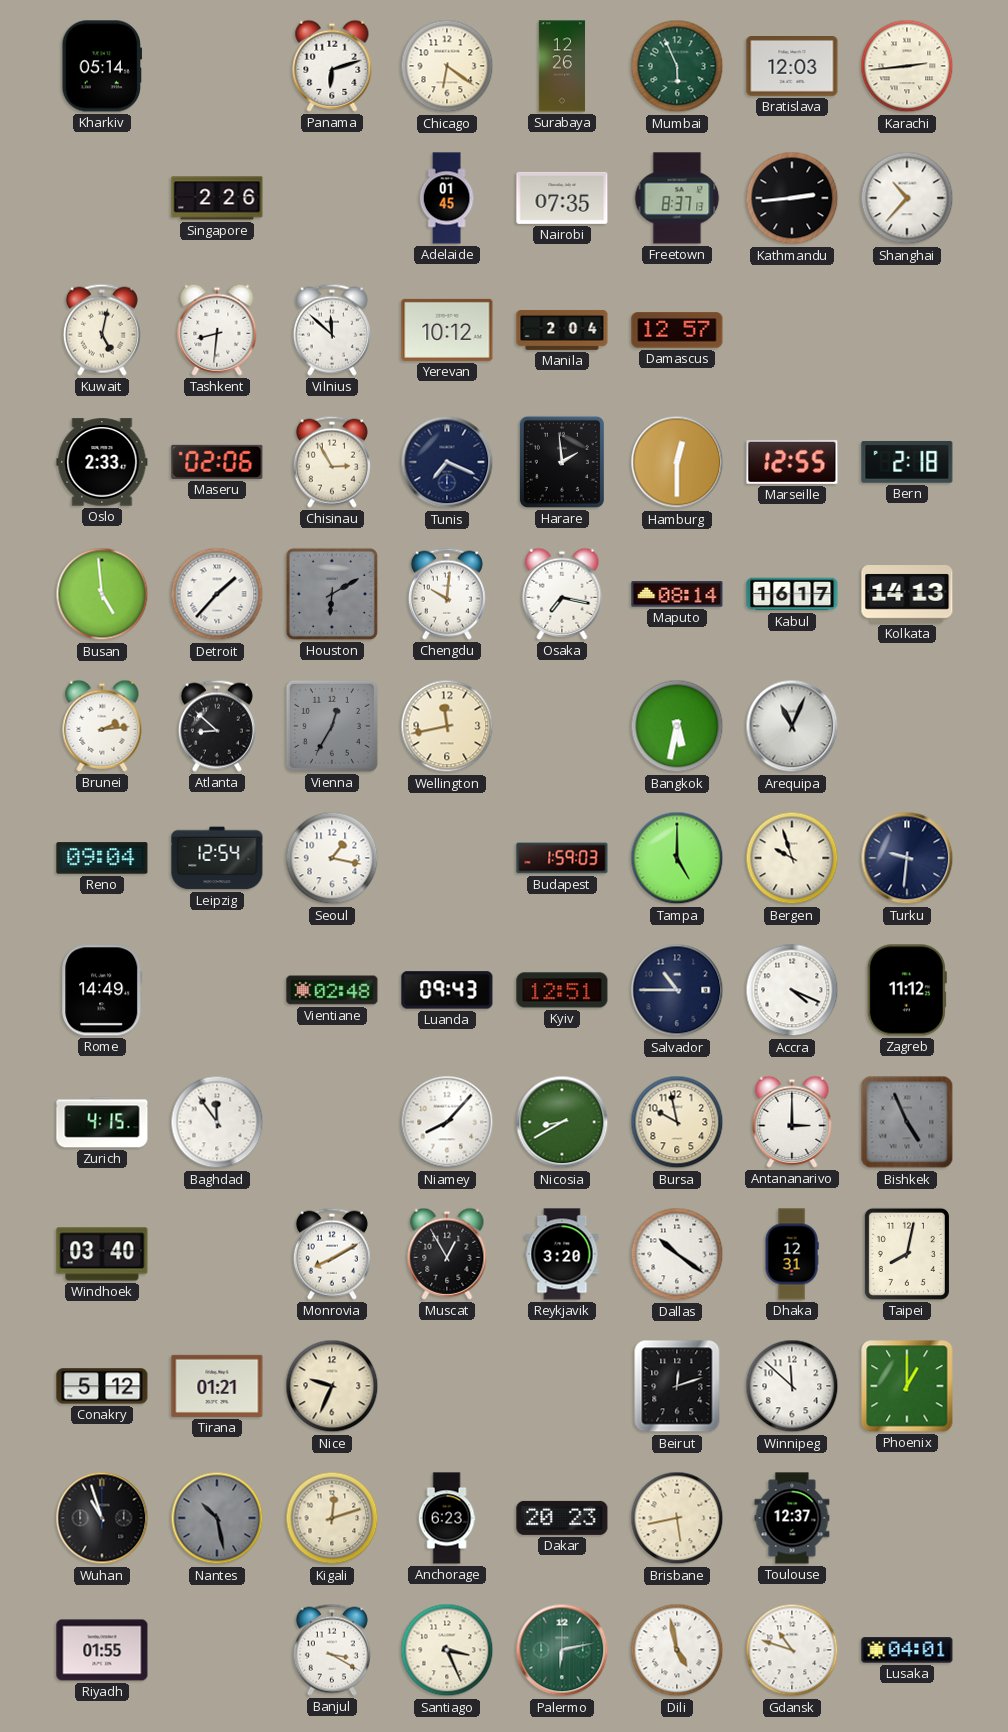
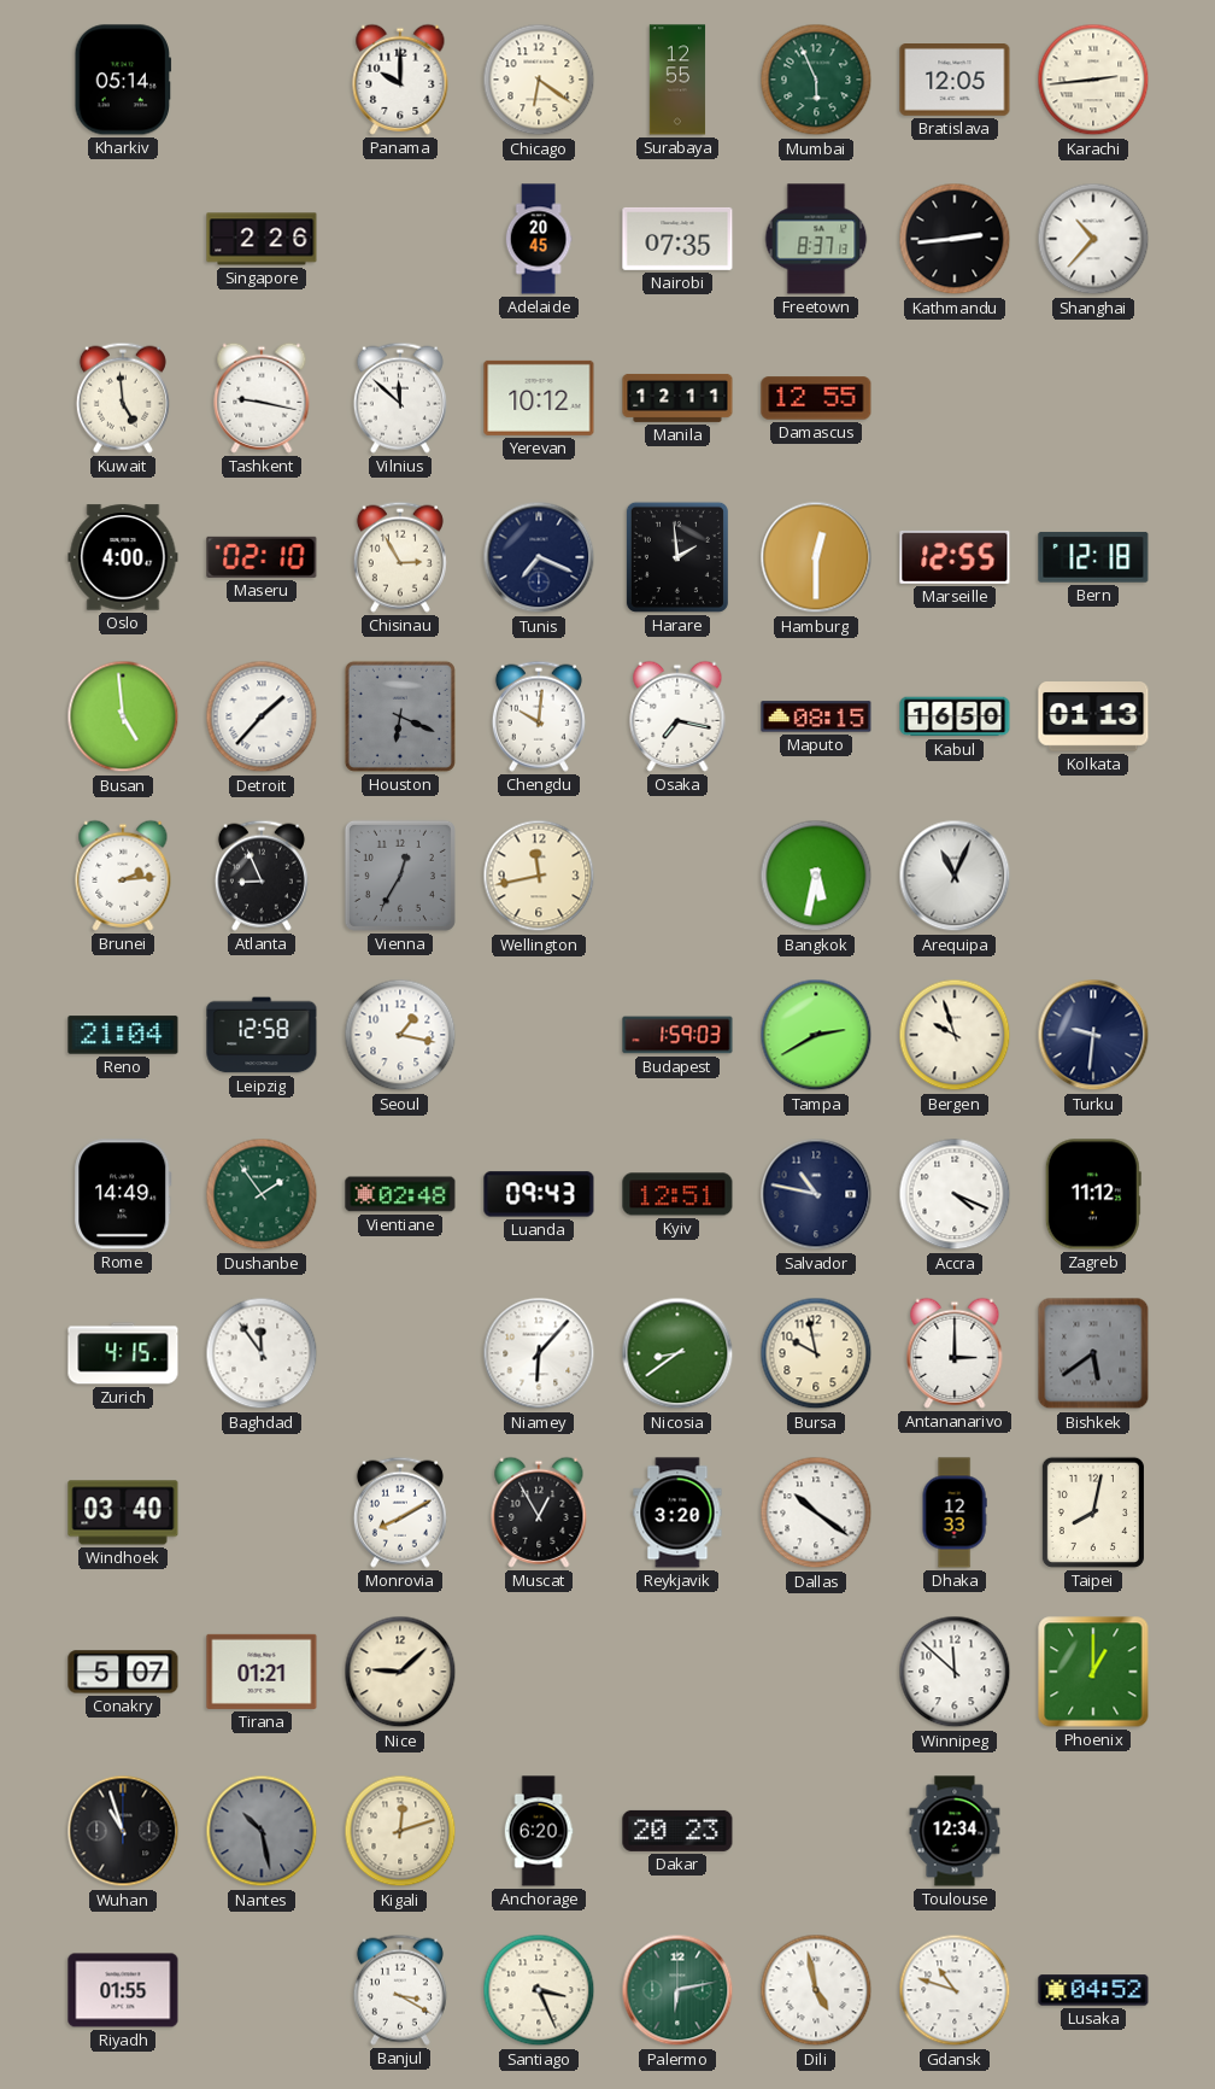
Panama: 6:12 -> 10:00 (400, 80)
Surabaya: 12:26 -> 12:55 (677, 80)
Bratislava: 12:03 -> 12:05 (955, 81)
Adelaide: 01:45 -> 20:45 (539, 239)
Kuwait: 5:02 -> 4:59 (123, 398)
Tashkent: 8:31 -> 9:17 (262, 398)
Manila: 2:04 -> 12:11 (677, 398)
Damascus: 12:57 -> 12:55 (816, 398)
Oslo: 2:33 -> 4:00 (123, 557)
Maseru: 02:06 -> 02:10 (262, 557)
Bern: 2:18 -> 12:18 (1093, 557)
Houston: 6:10 -> 6:19 (400, 716)
Maputo: 08:14 -> 08:15 (816, 716)
Kabul: 16:17 -> 16:50 (955, 716)
Kolkata: 14:13 -> 01:13 (1093, 718)
Atlanta: 8:52 -> 8:56 (262, 876)
Reno: 09:04 -> 21:04 (123, 1035)
Leipzig: 12:54 -> 12:58 (262, 1035)
Tampa: 5:00 -> 2:40 (816, 1035)
Dushanbe: none -> 1:54 (262, 1194)
Salvador: 10:45 -> 10:47 (816, 1194)
Niamey: 8:07 -> 6:07 (539, 1353)
Nicosia: 8:40 -> 8:39 (677, 1353)
Bishkek: 4:56 -> 5:39 (1093, 1353)
Dhaka: 12:31 -> 12:33 (955, 1512)
Conakry: 5:12 -> 5:07 (123, 1672)
Nice: 9:34 -> 9:08 (400, 1672)
Beirut: 12:12 -> none (677, 1386)
Anchorage: 6:23 -> 6:20 (539, 1831)
Brisbane: 5:43 -> none (677, 1518)
Toulouse: 12:37 -> 12:34 (955, 1831)
Lusaka: 04:01 -> 04:52 (1093, 1990)
